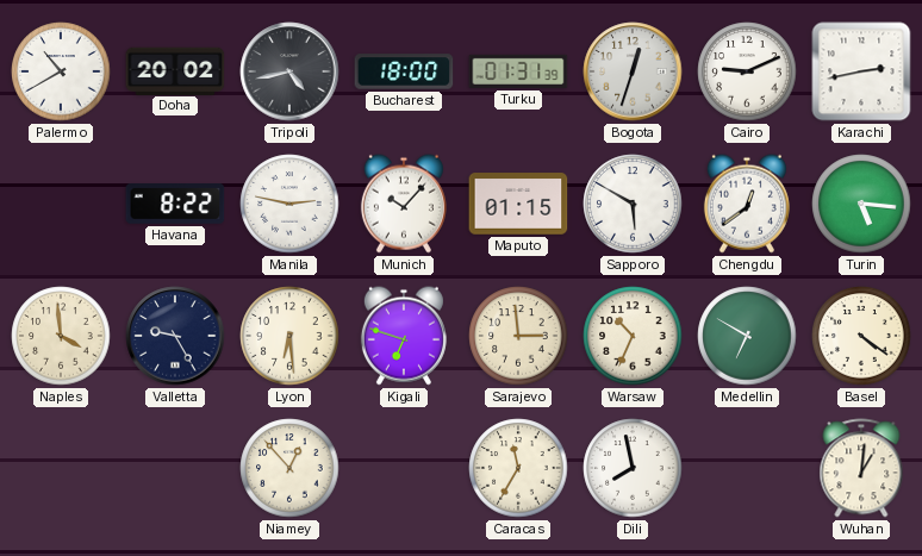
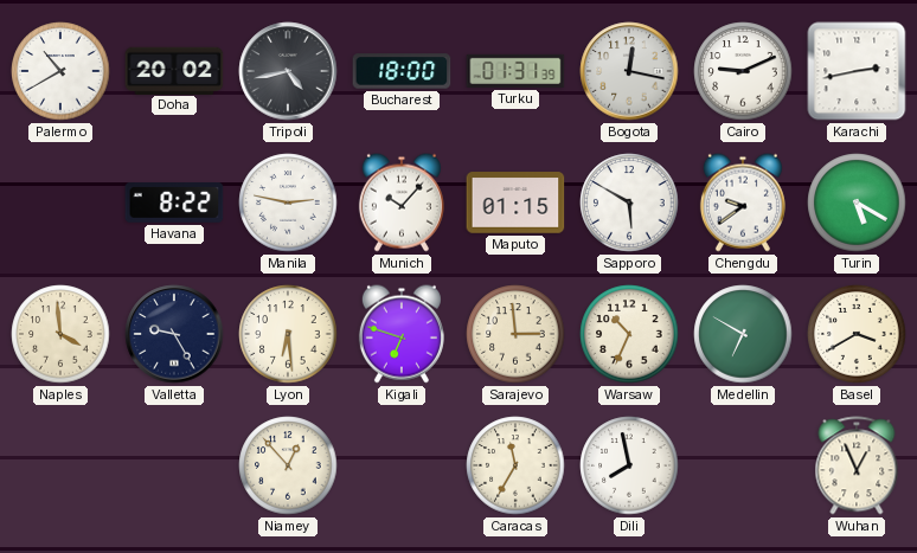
Bogota: 12:33 -> 12:17 (629, 71)
Chengdu: 12:39 -> 9:39 (743, 202)
Turin: 5:16 -> 5:20 (857, 202)
Basel: 4:21 -> 3:40 (857, 334)
Wuhan: 1:01 -> 12:56 (857, 465)
